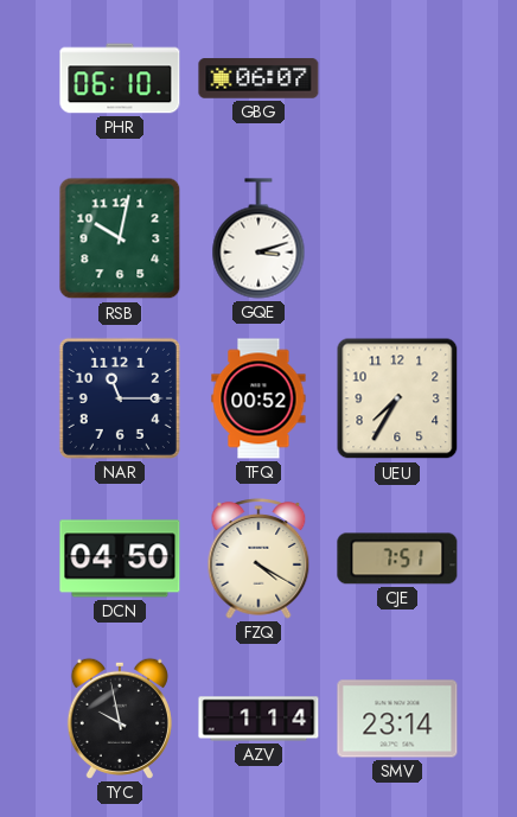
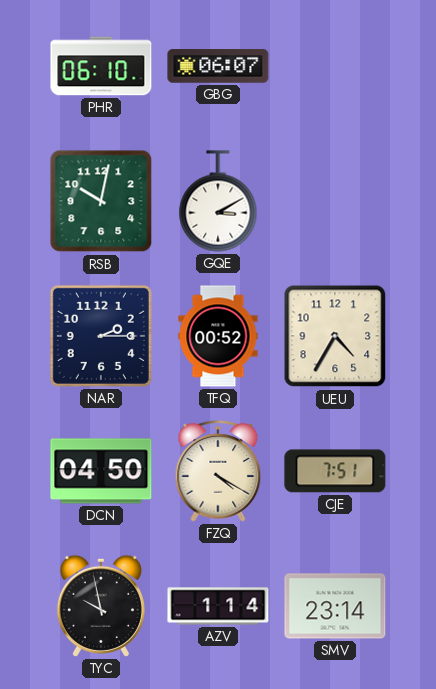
GQE: 3:12 -> 3:10 (218, 201)
NAR: 11:15 -> 2:15 (101, 336)
UEU: 7:35 -> 4:35 (335, 336)
